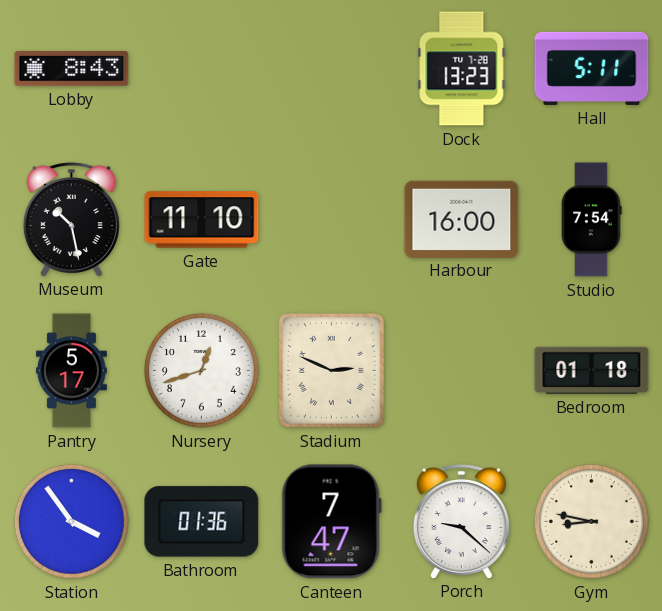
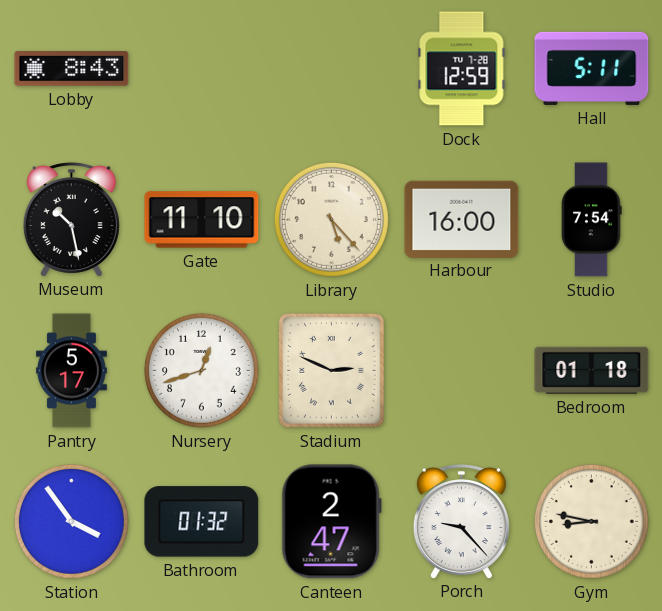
Dock: 13:23 -> 12:59 (462, 69)
Library: none -> 5:23 (331, 219)
Bathroom: 01:36 -> 01:32 (202, 522)
Canteen: 7:47 -> 2:47 (331, 522)
Porch: 9:22 -> 9:23 (461, 521)
